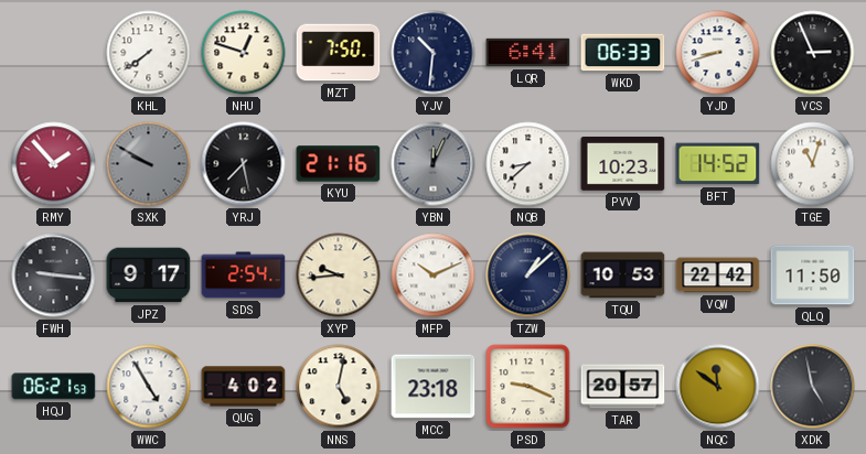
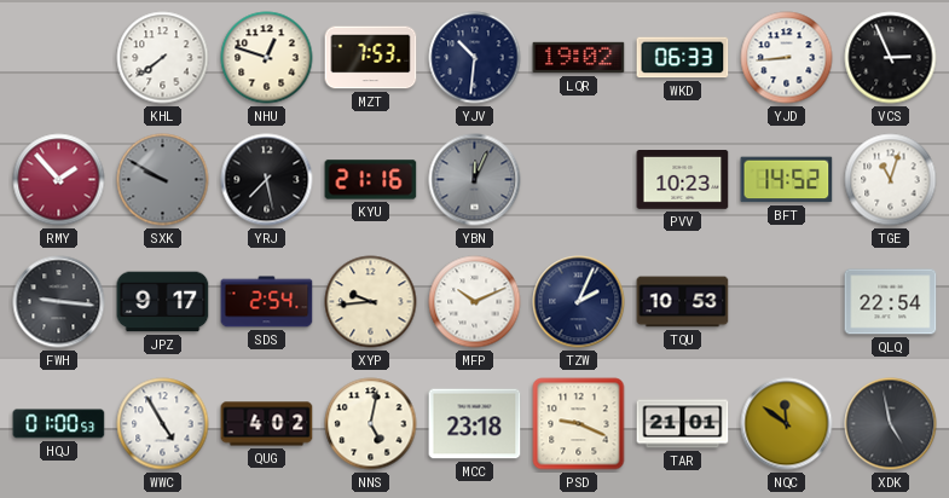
MZT: 7:50 -> 7:53 (371, 58)
LQR: 6:41 -> 19:02 (579, 58)
YJD: 8:42 -> 8:44 (787, 58)
NQB: 8:38 -> none (528, 164)
TZW: 1:08 -> 2:04 (579, 302)
VQW: 22:42 -> none (718, 275)
QLQ: 11:50 -> 22:54 (891, 302)
HQJ: 06:21 -> 01:00 (59, 424)
TAR: 20:57 -> 21:01 (683, 424)
